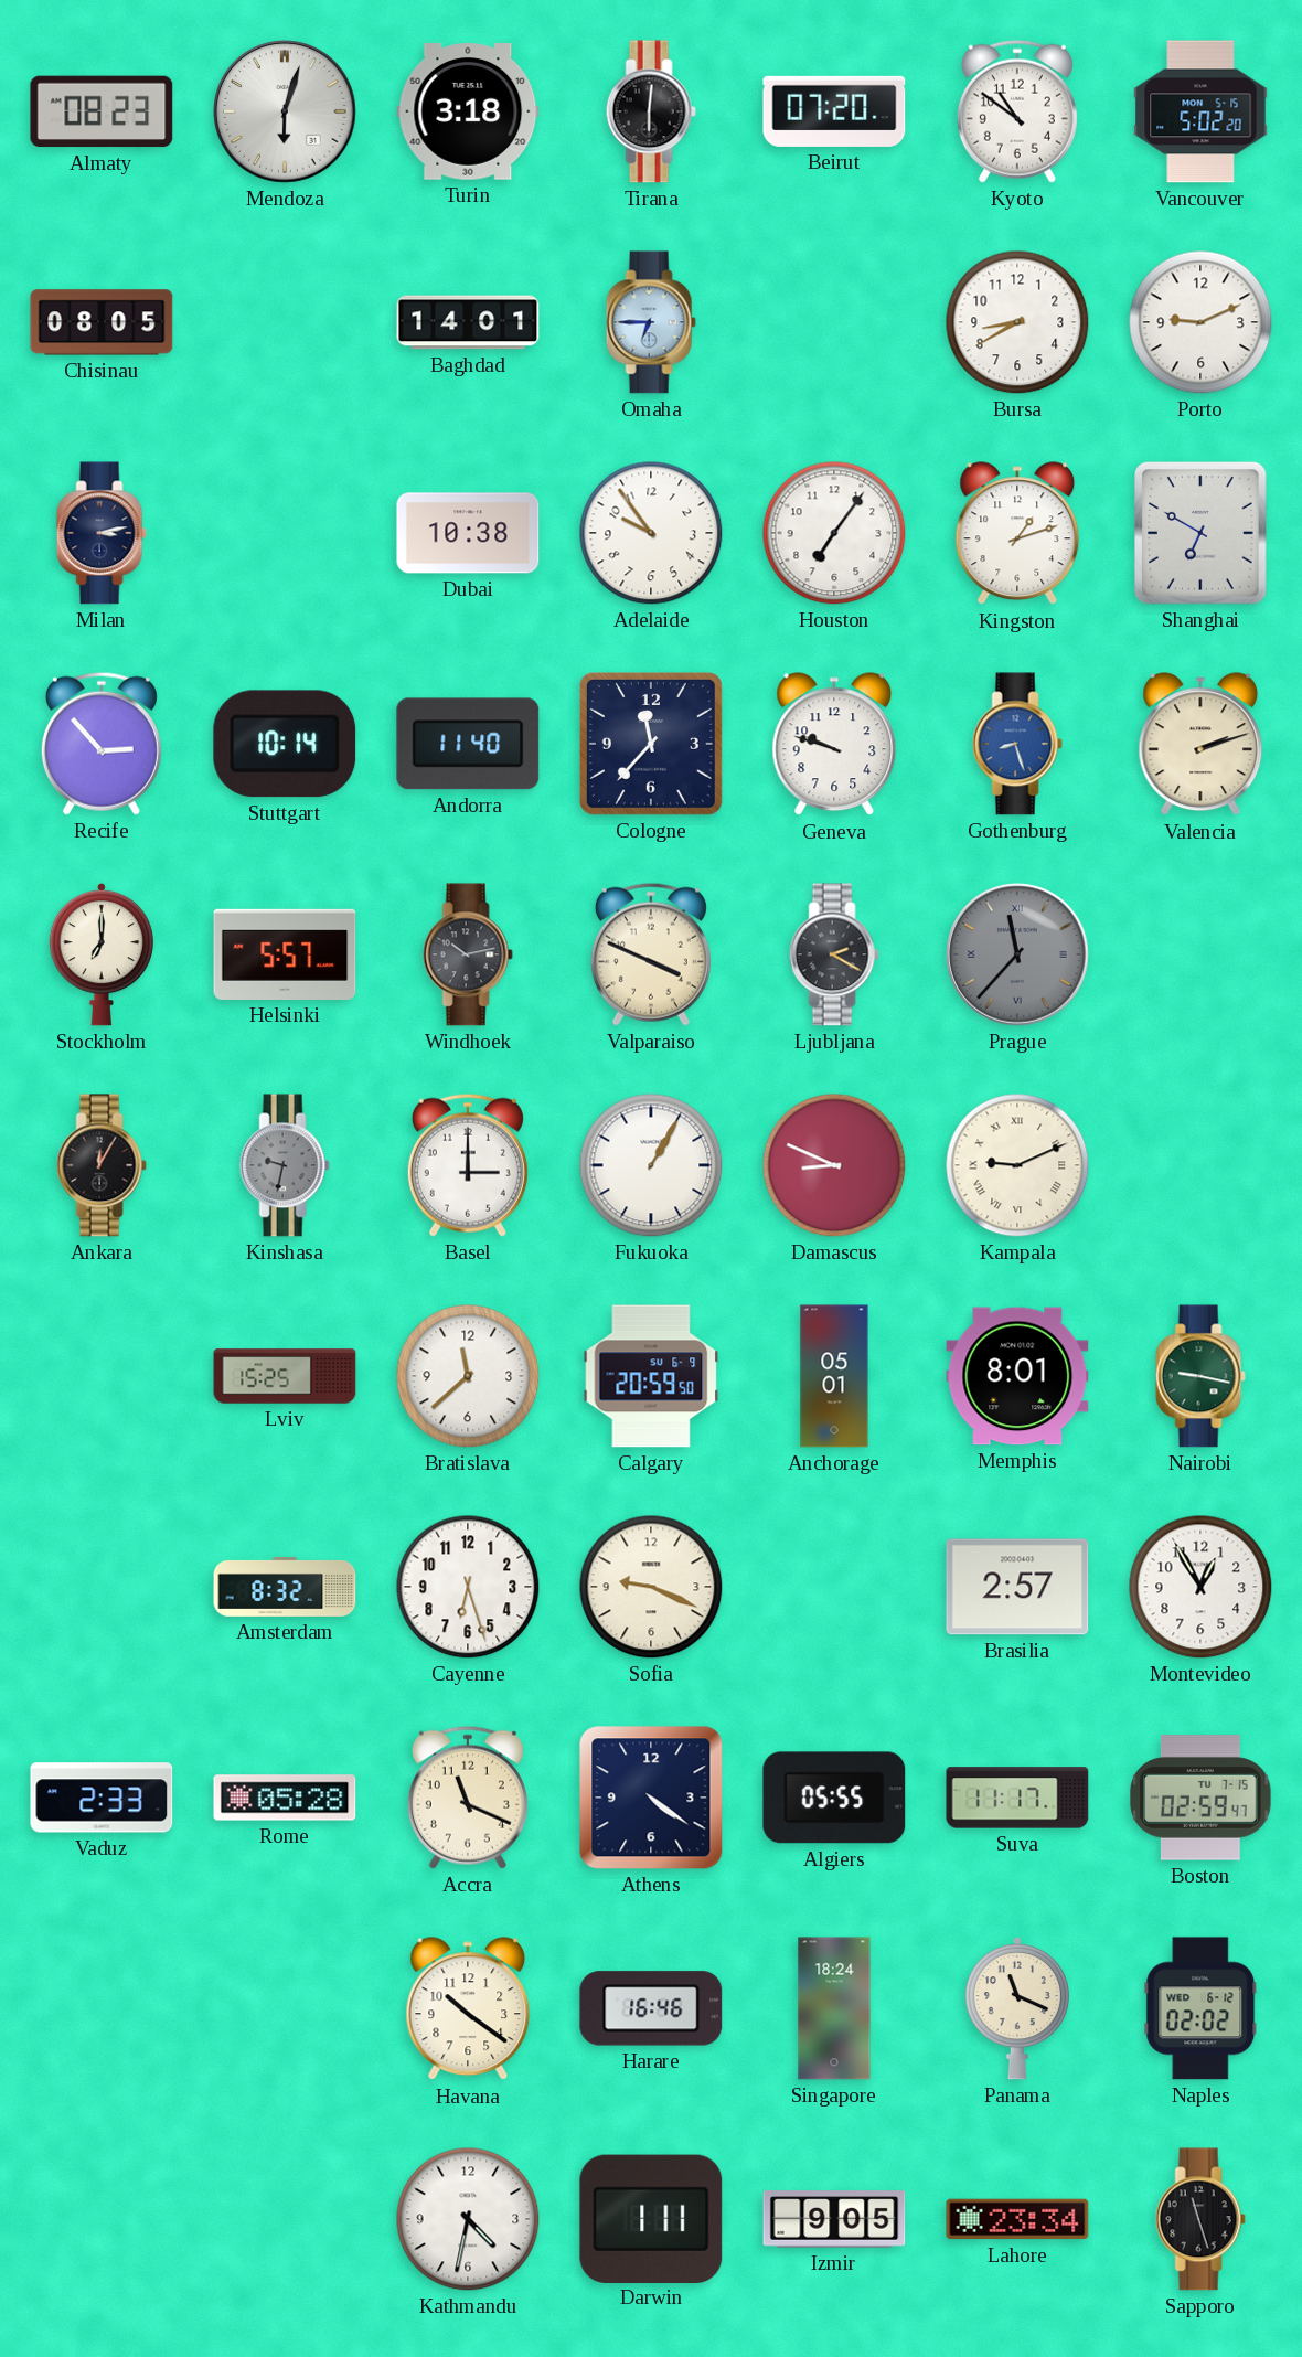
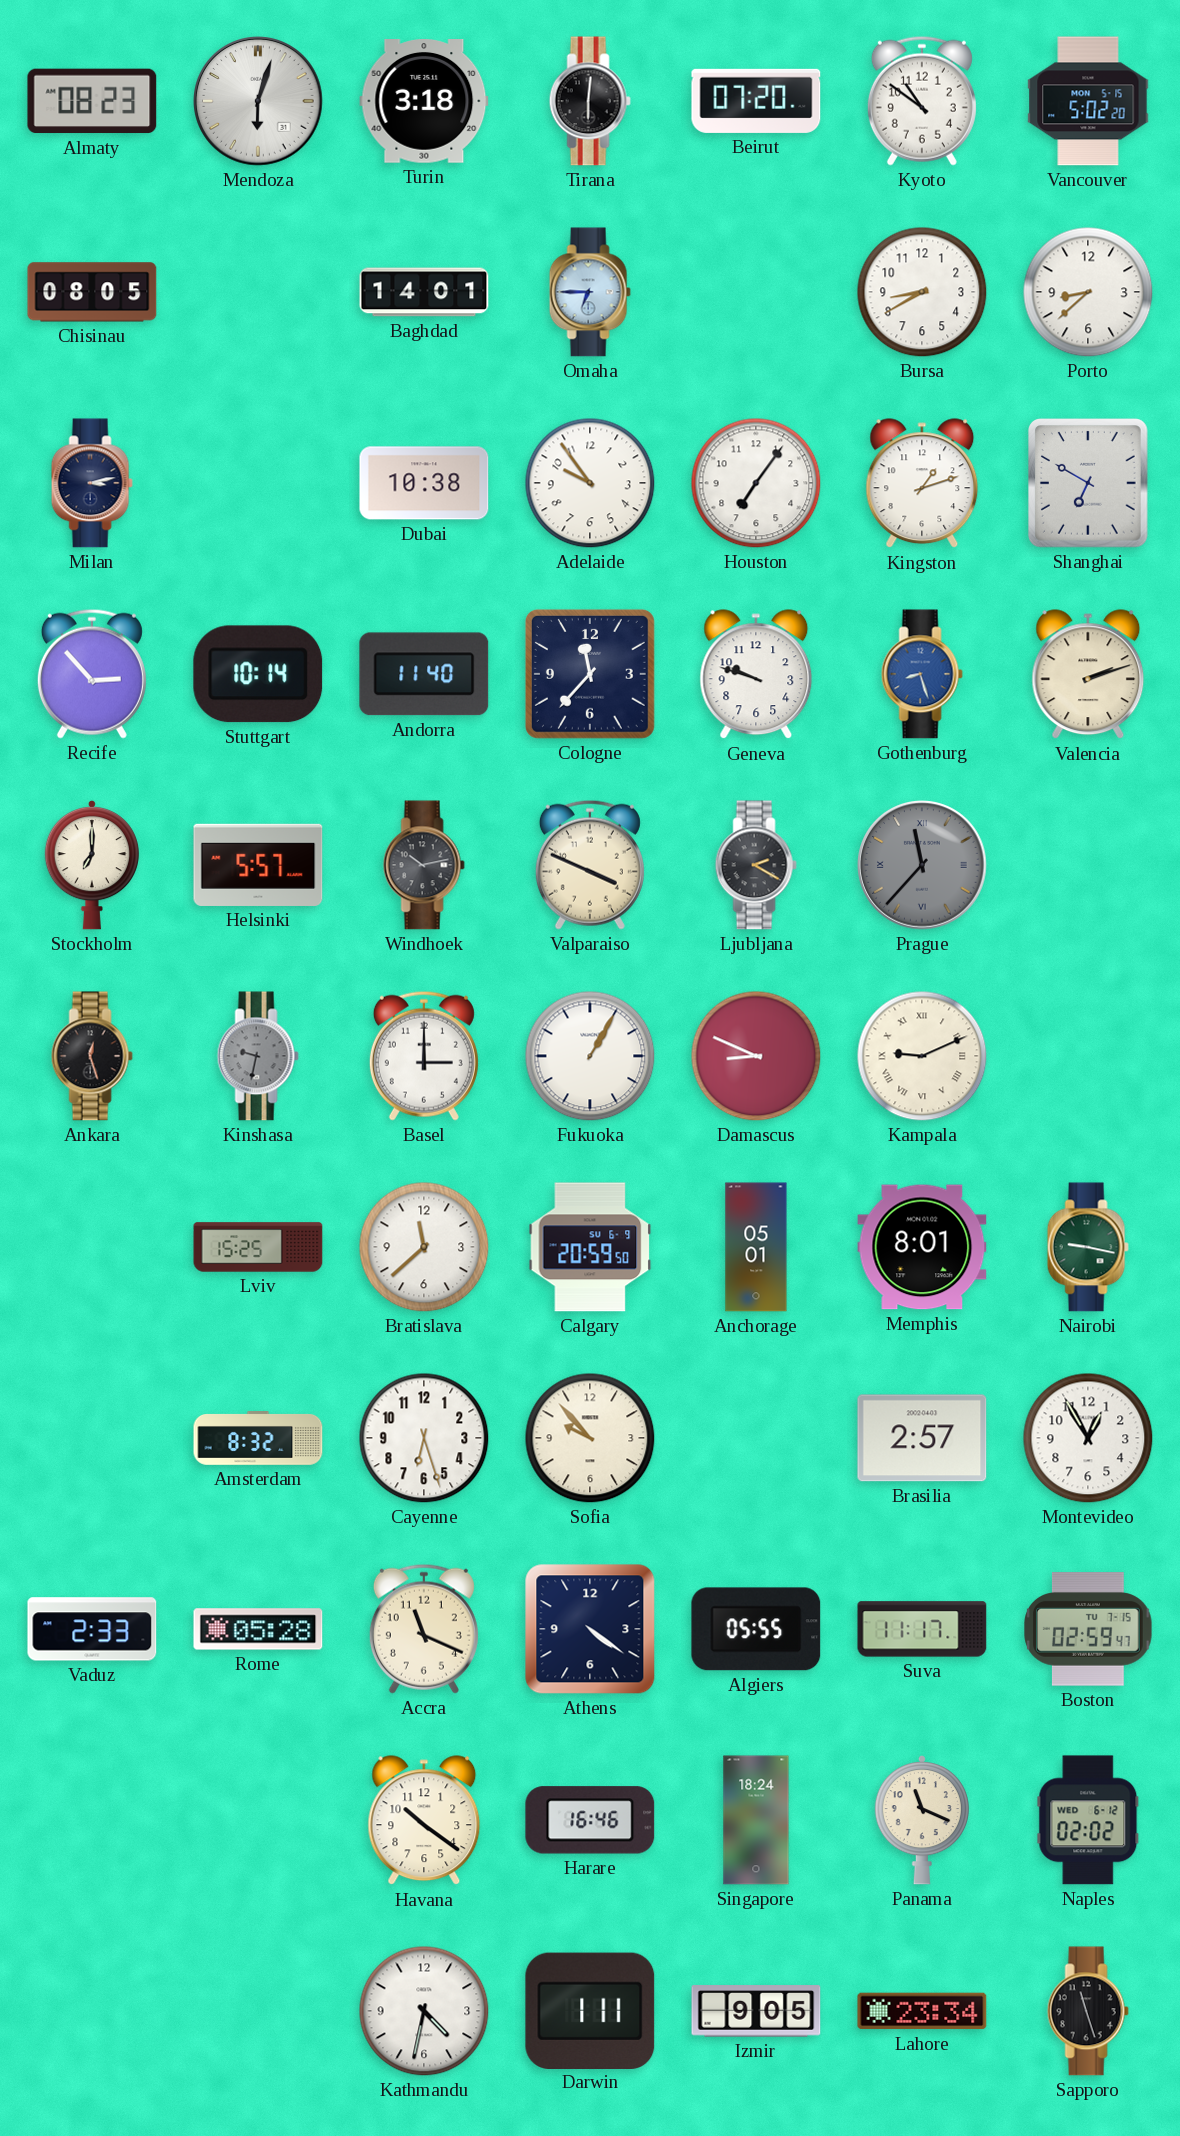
Porto: 9:11 -> 8:38 (1088, 292)
Ankara: 12:05 -> 12:27 (92, 1056)
Sofia: 9:19 -> 9:53 (590, 1438)
